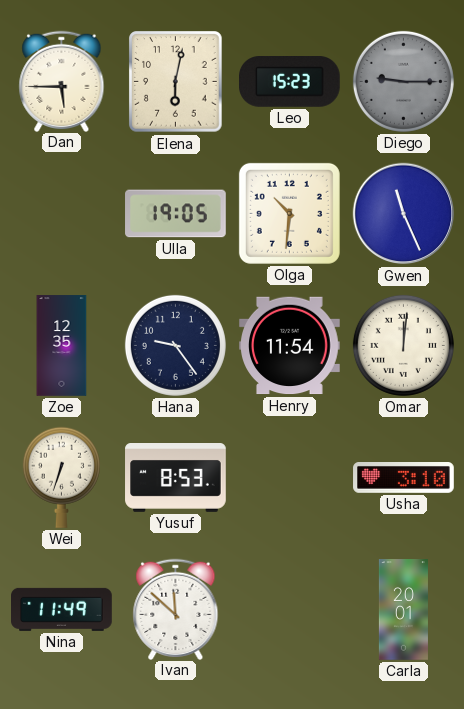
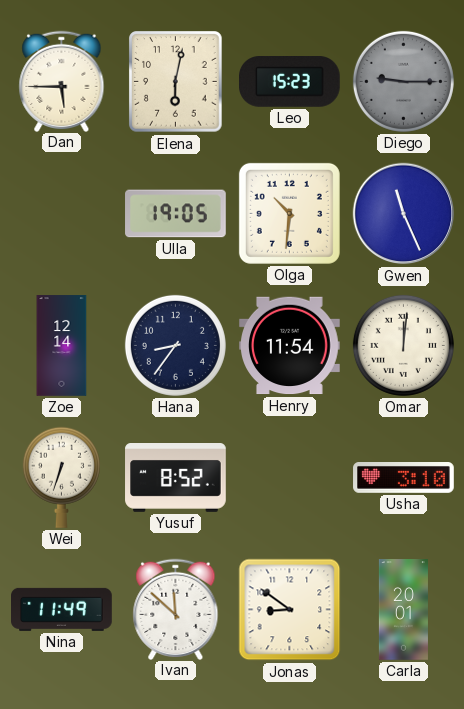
Zoe: 12:35 -> 12:14 (62, 346)
Hana: 9:24 -> 8:36 (175, 345)
Yusuf: 8:53 -> 8:52 (176, 478)
Jonas: none -> 8:51 (290, 610)
